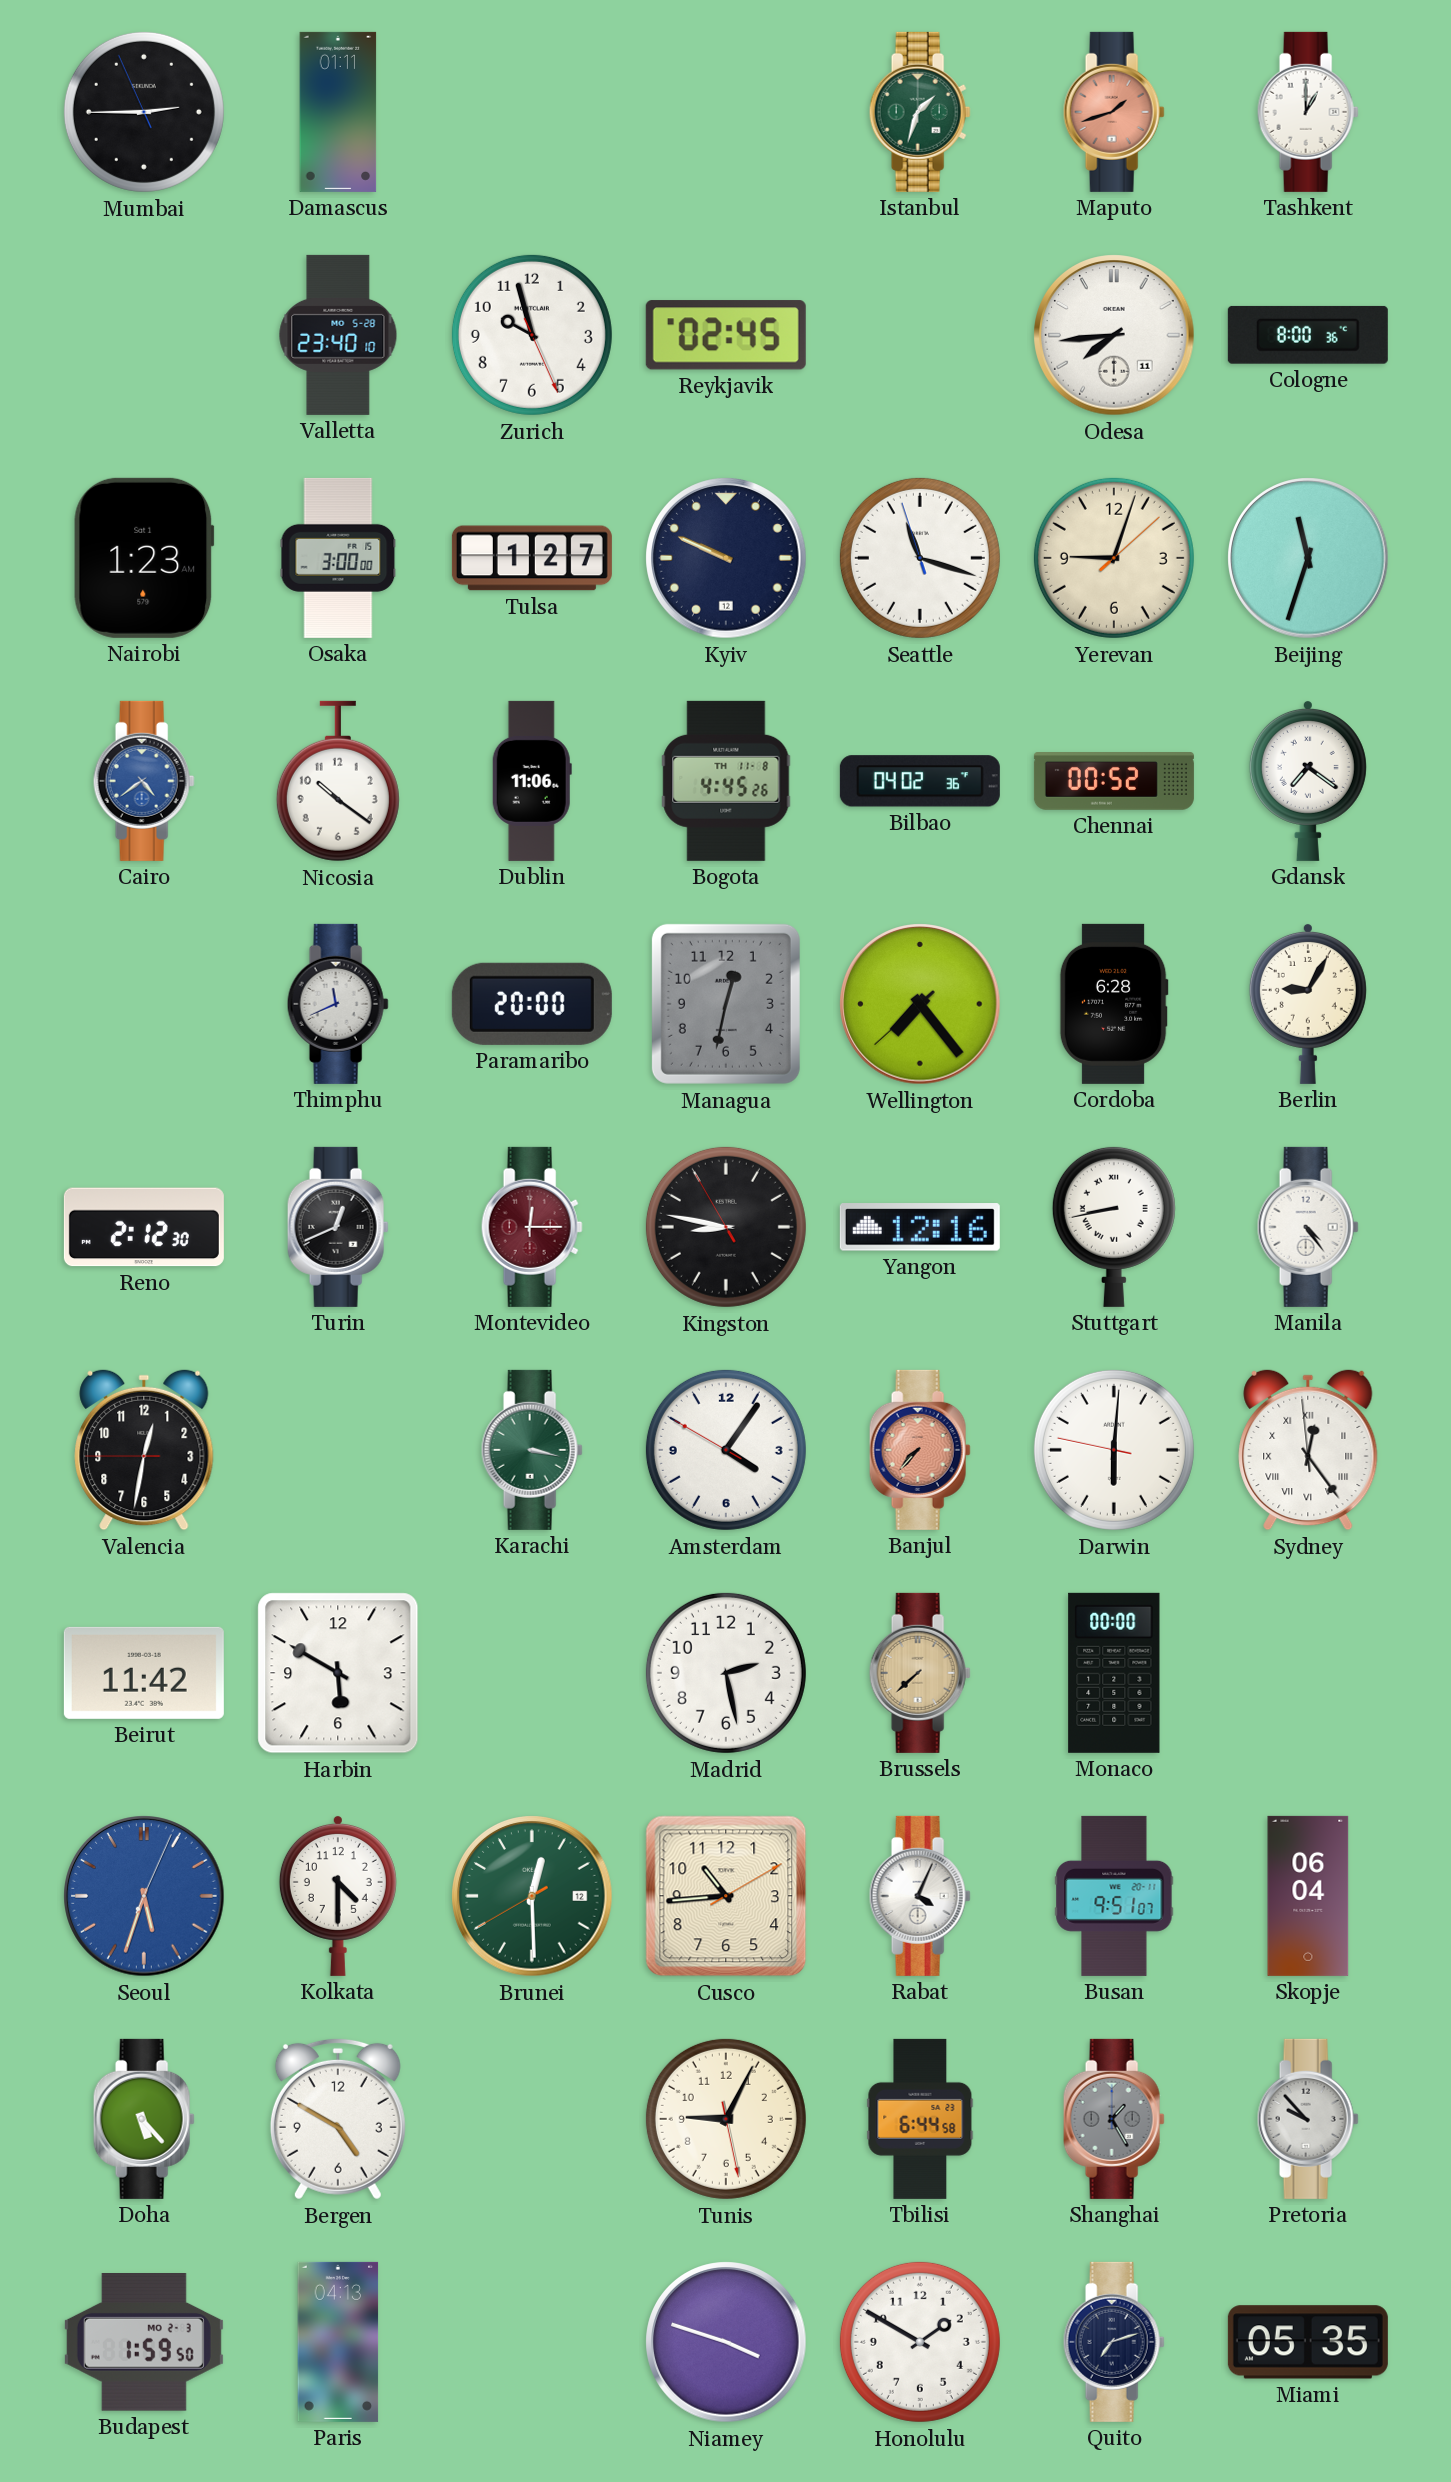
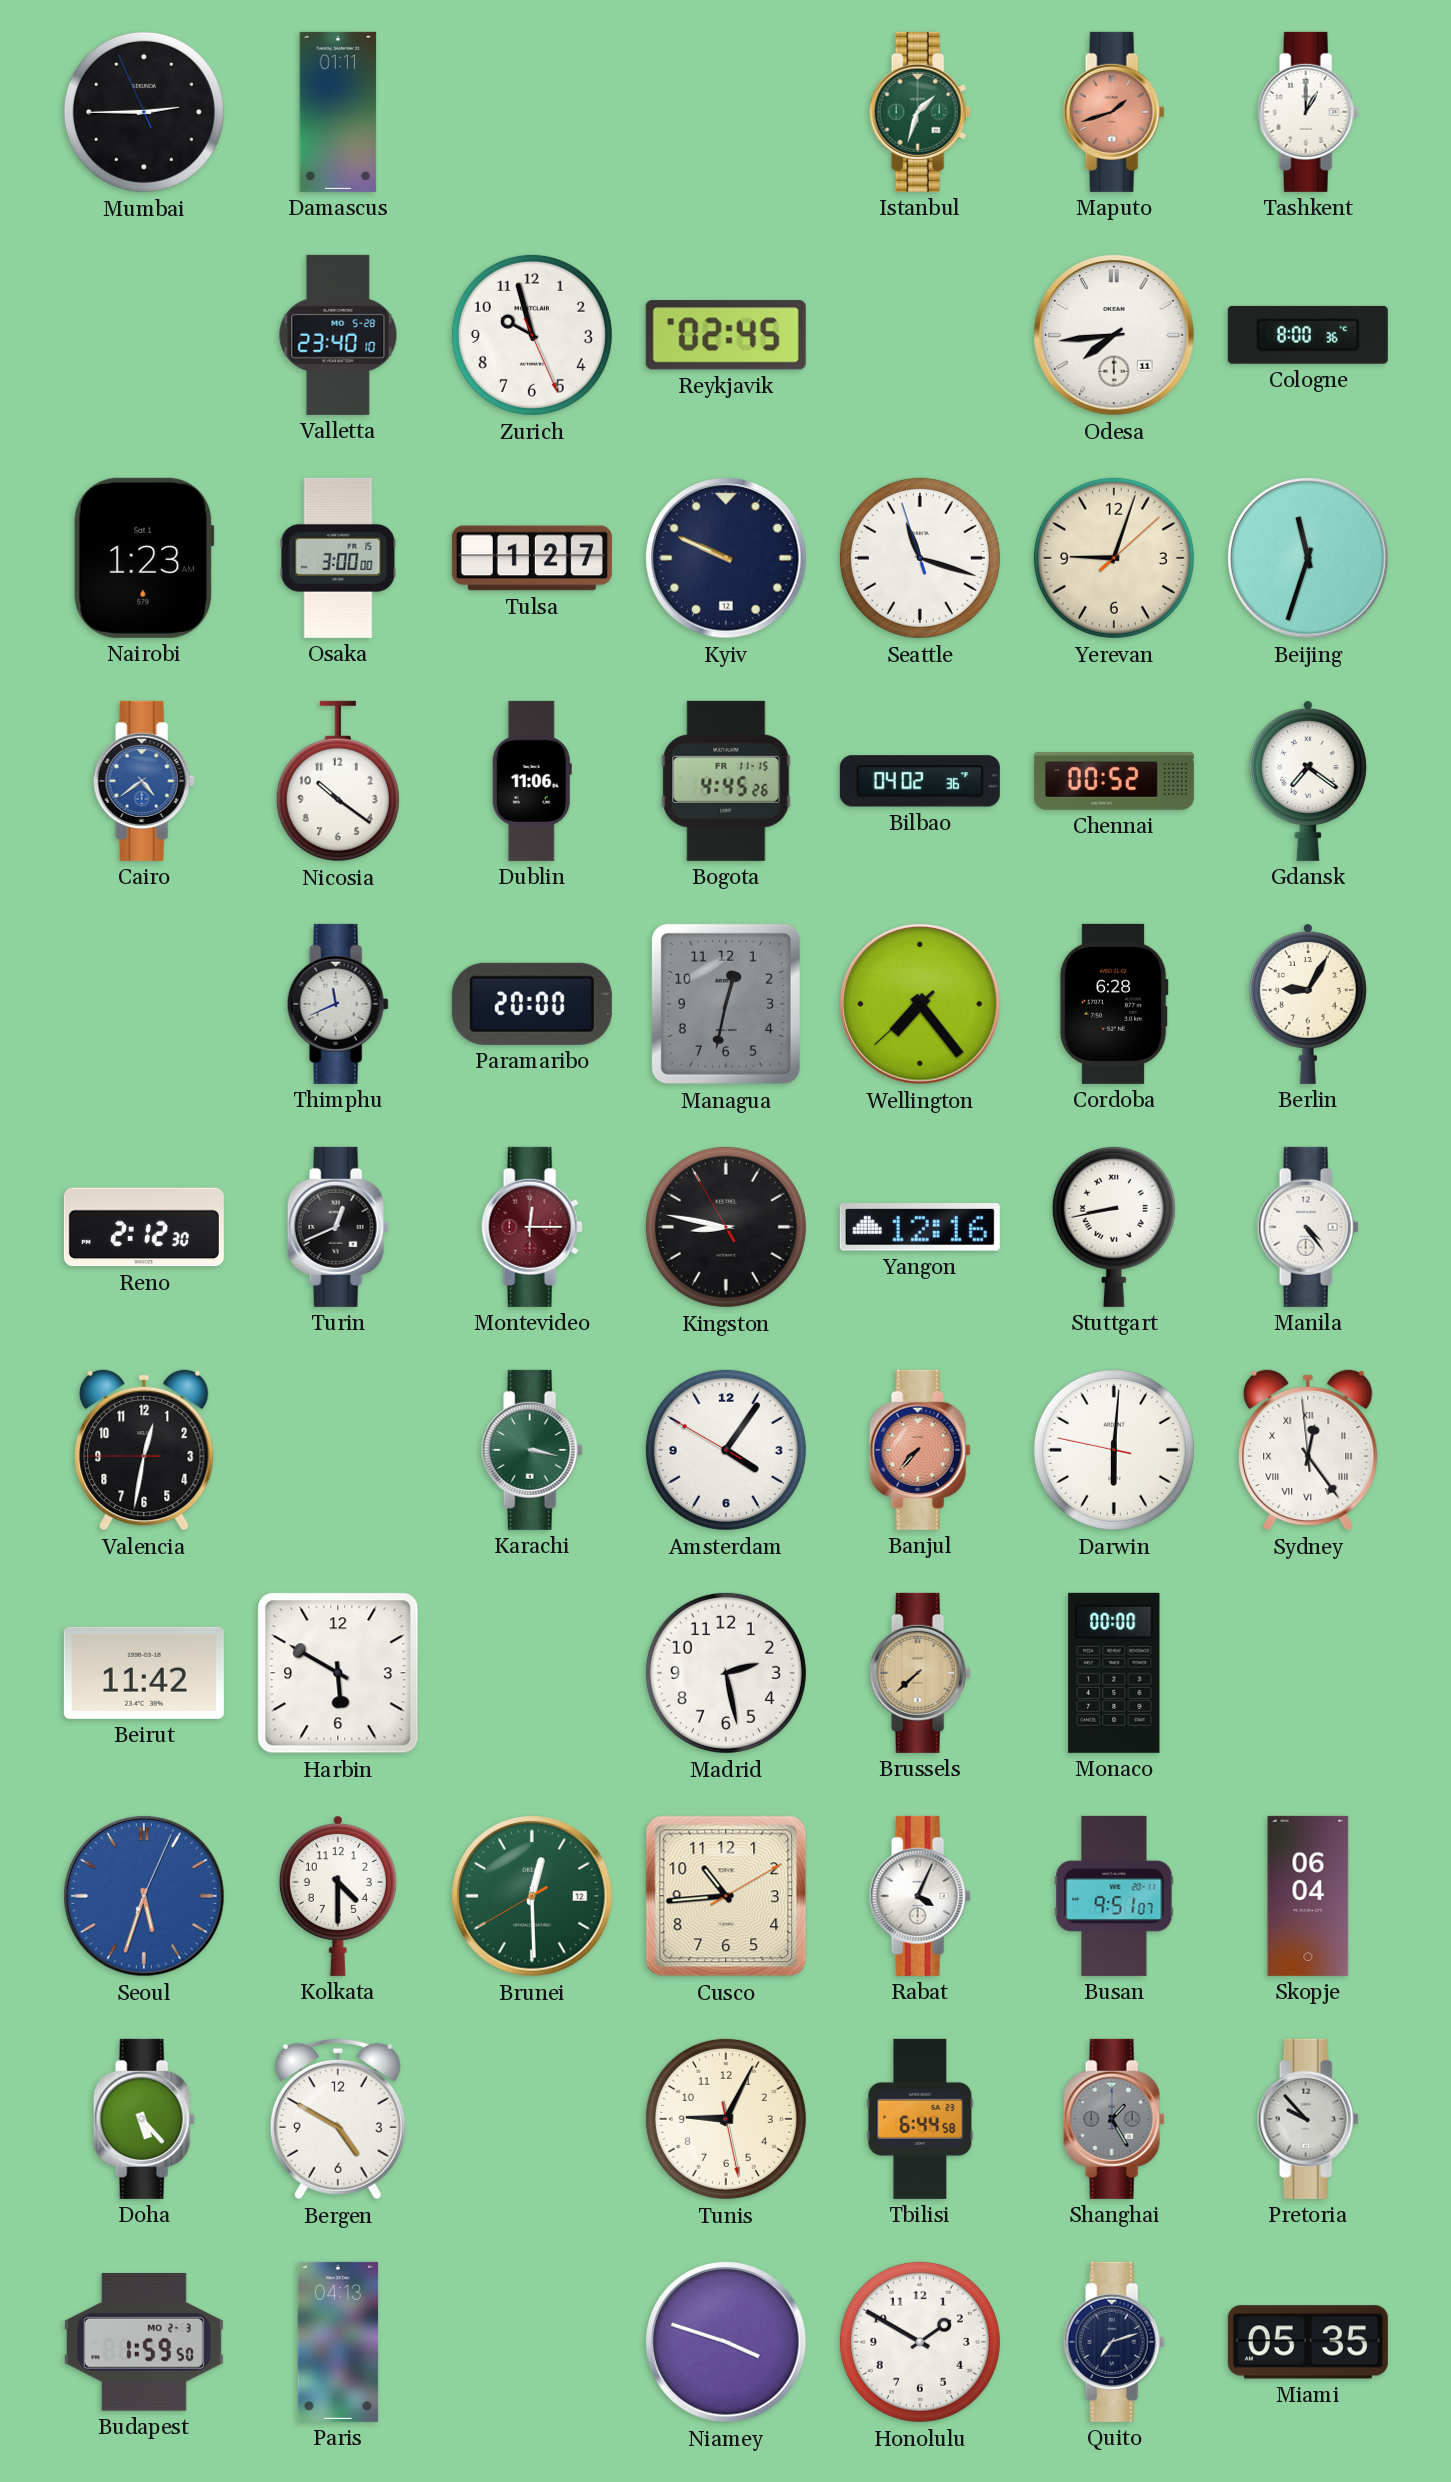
Bogota date: TH 11-8 -> FR 11-15 (726, 781)
